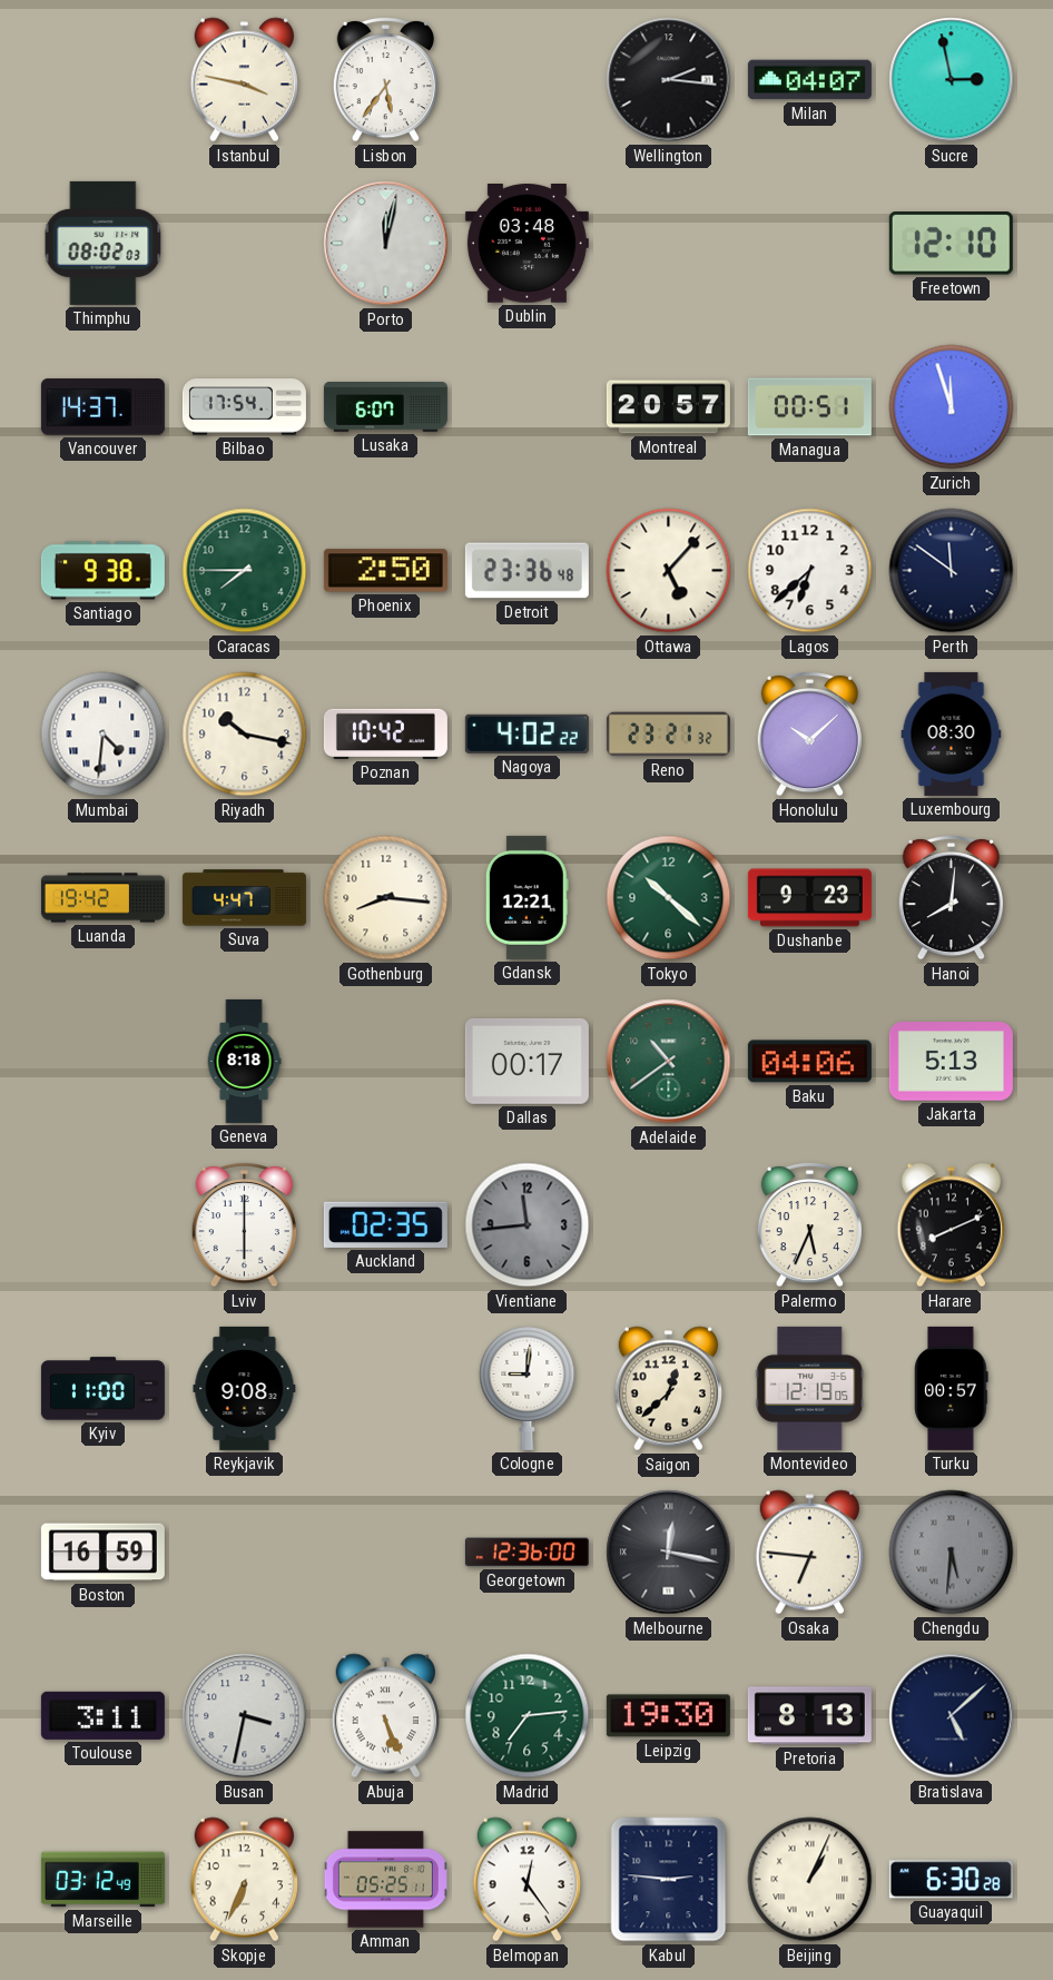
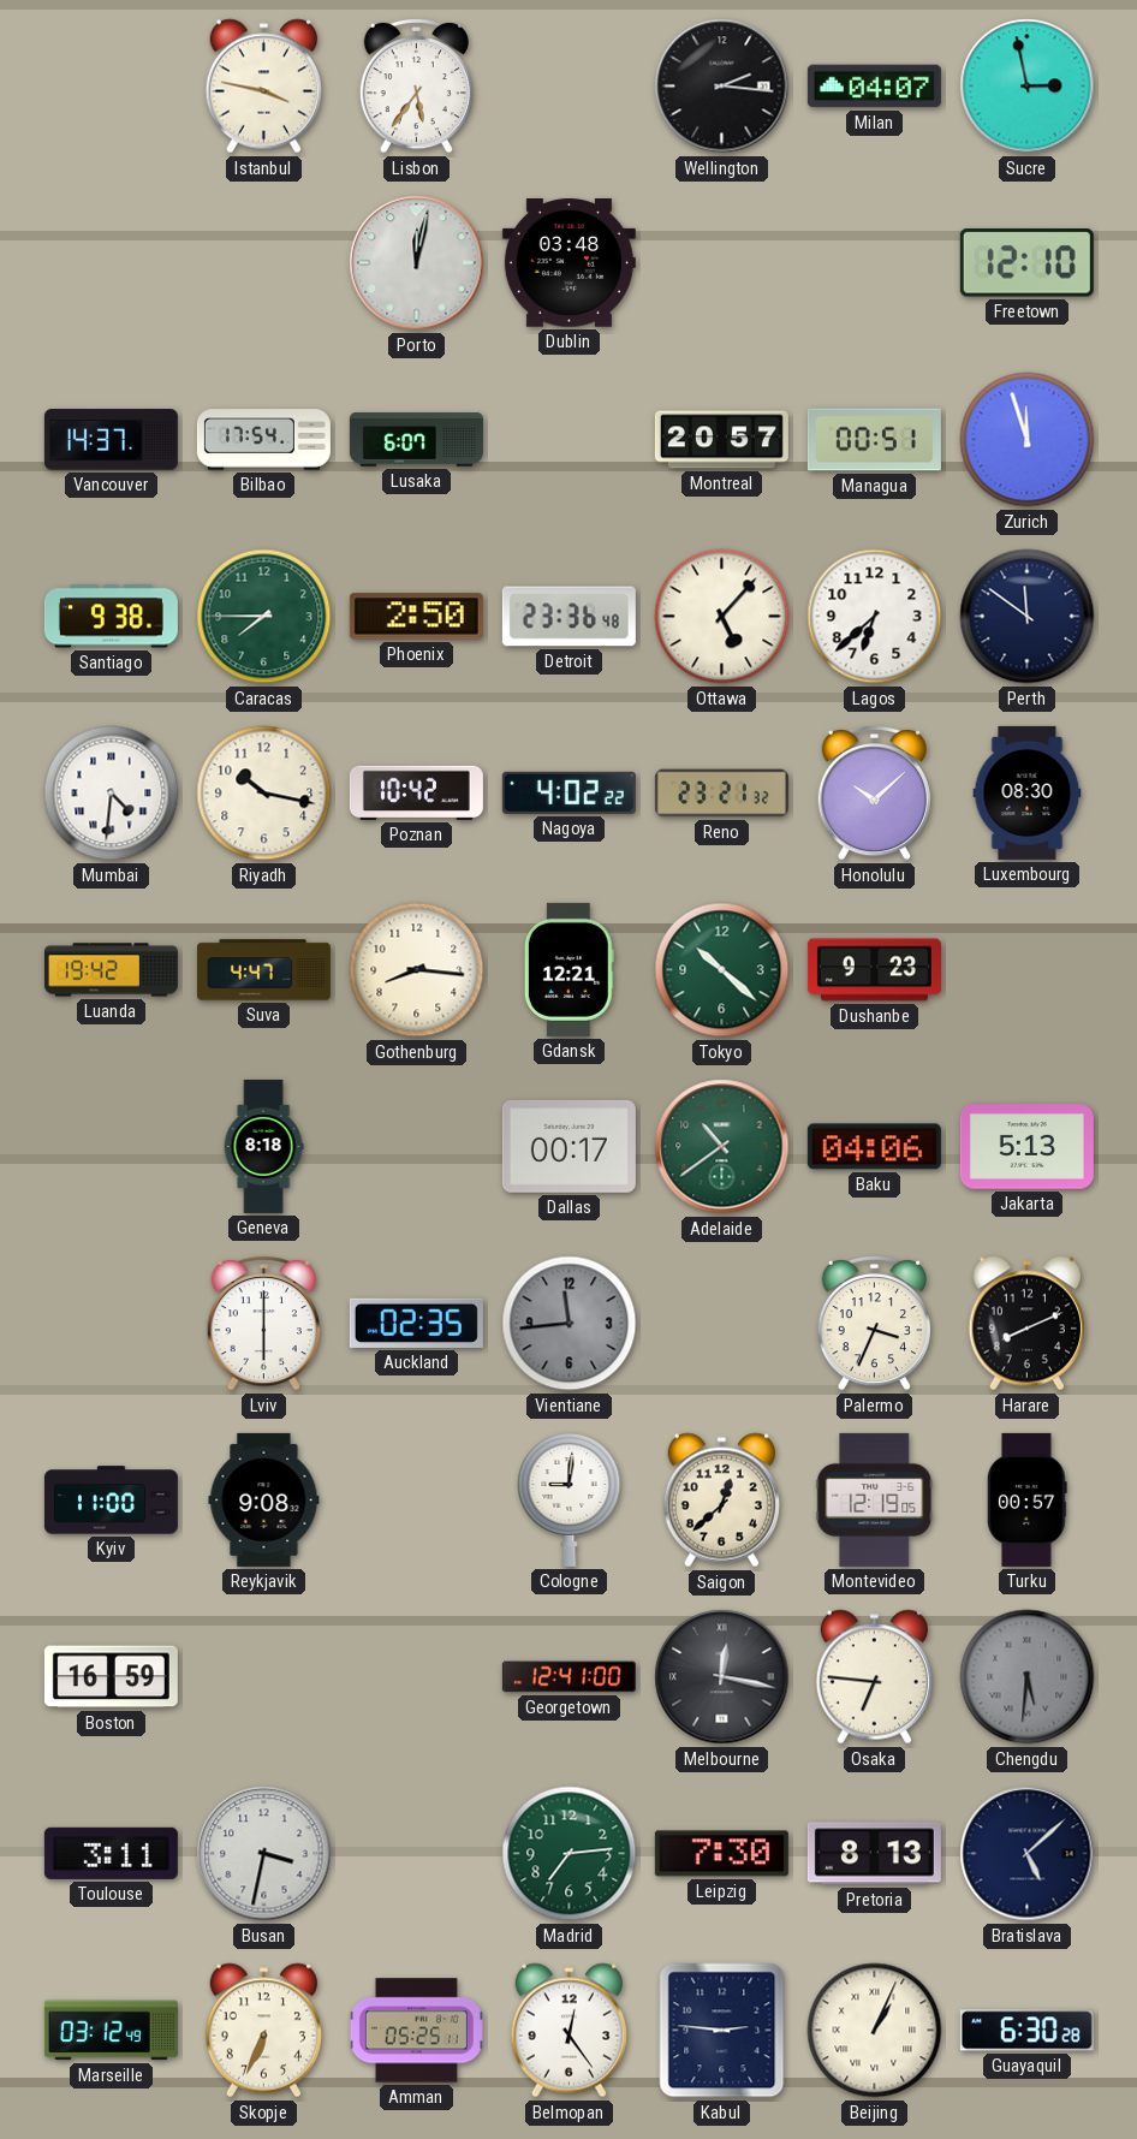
Thimphu: 08:02 -> none (104, 243)
Hanoi: 8:01 -> none (951, 897)
Palermo: 5:34 -> 3:34 (874, 1323)
Georgetown: 12:36 -> 12:41 (568, 1677)
Abuja: 5:26 -> none (385, 1716)
Leipzig: 19:30 -> 7:30 (721, 1854)
